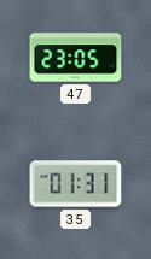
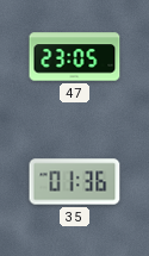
35: 01:31 -> 01:36 (75, 182)
